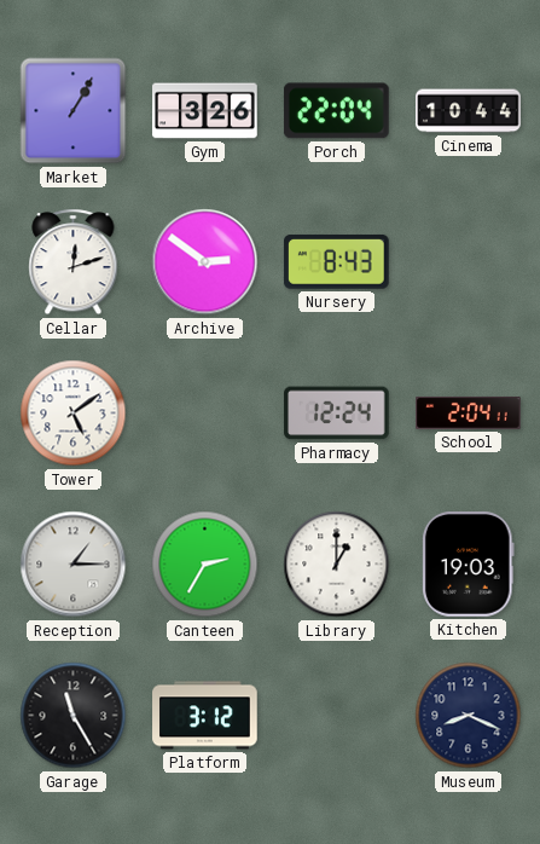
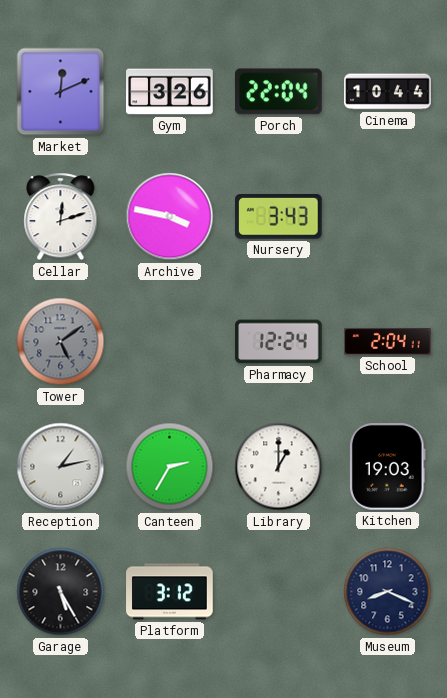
Market: 1:05 -> 12:11 (61, 92)
Archive: 2:51 -> 3:47 (170, 217)
Nursery: 8:43 -> 3:43 (279, 216)
Tower dial: white -> grey (61, 342)
Reception: 1:15 -> 1:13 (61, 467)
Garage: 11:25 -> 5:25 (61, 592)
